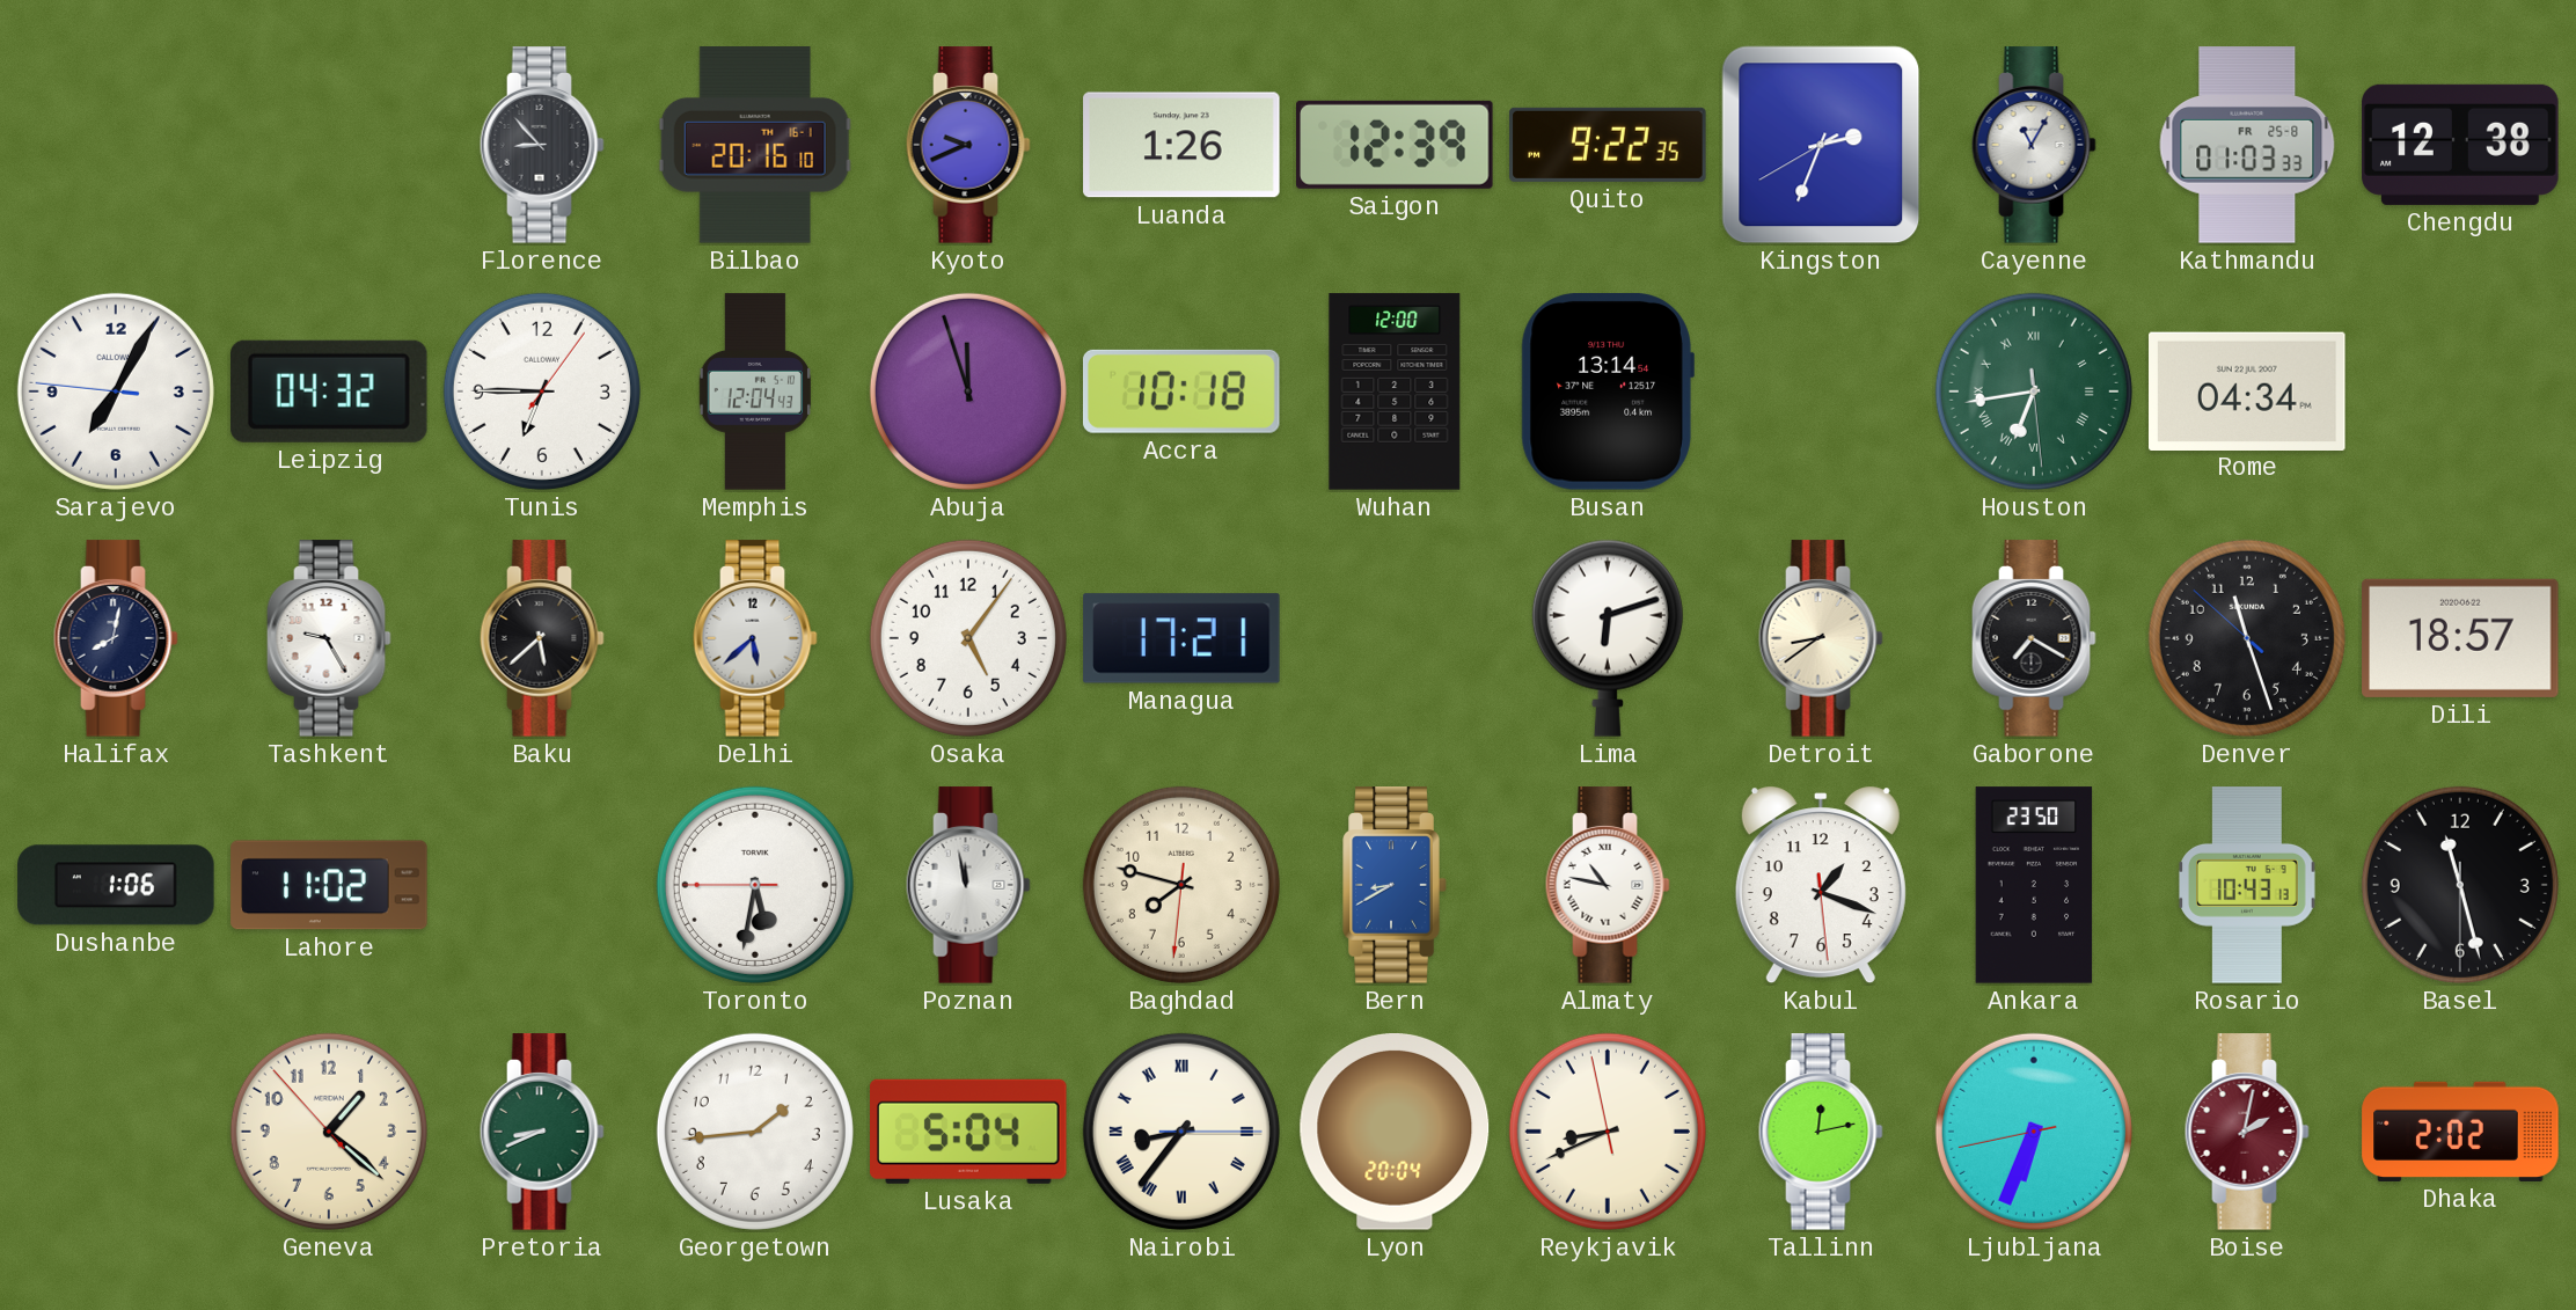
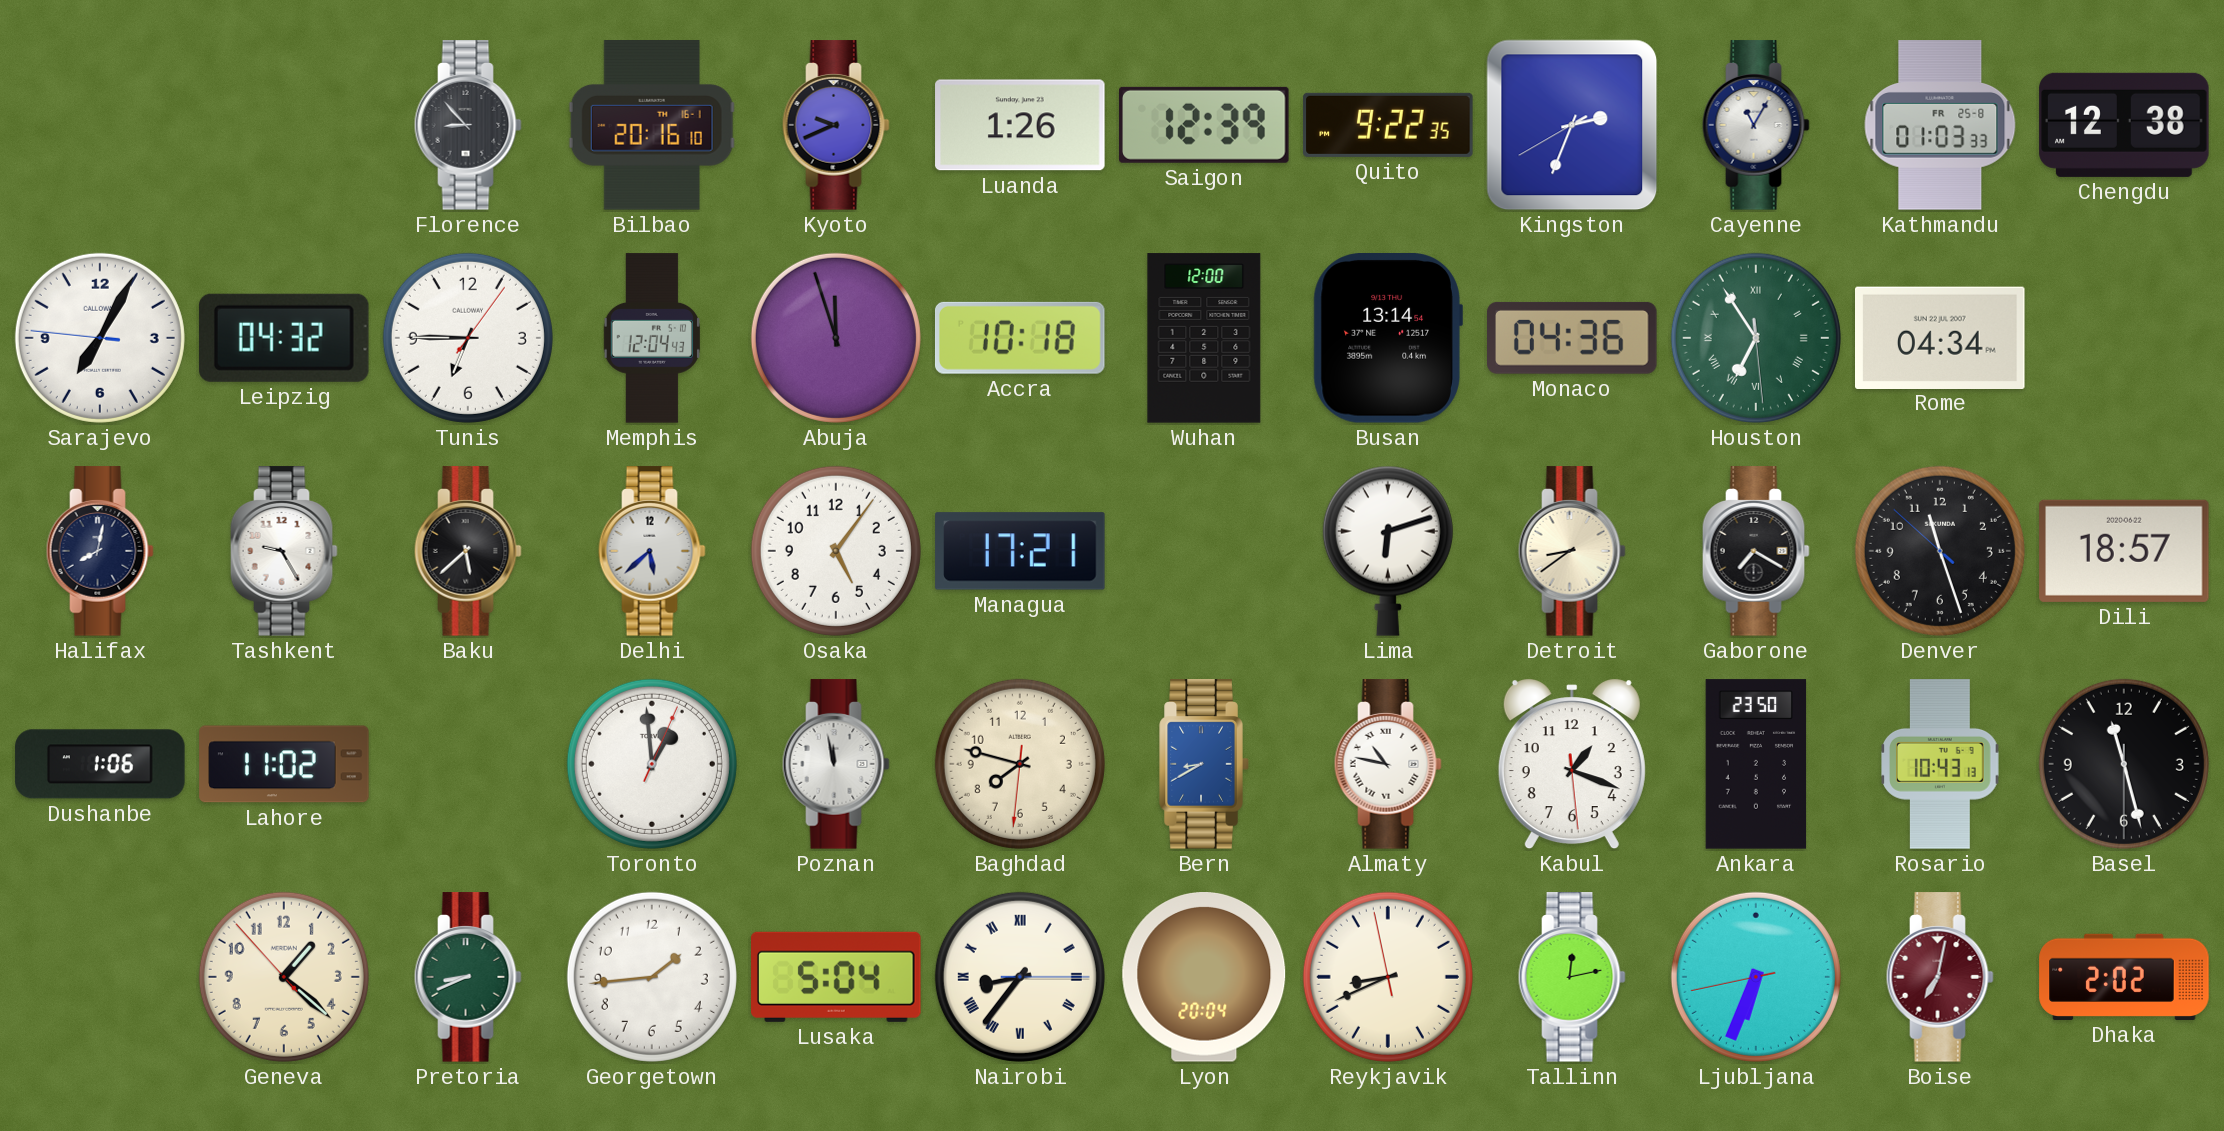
Monaco: none -> 04:36 (1572, 338)
Houston: 6:43 -> 6:54 (1756, 338)
Toronto: 5:31 -> 12:59 (652, 764)
Boise: 2:02 -> 7:02 (1940, 977)
